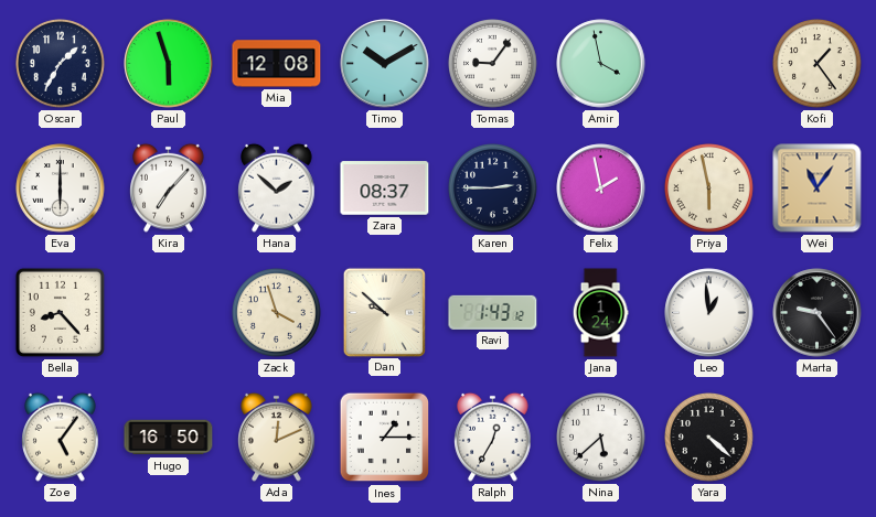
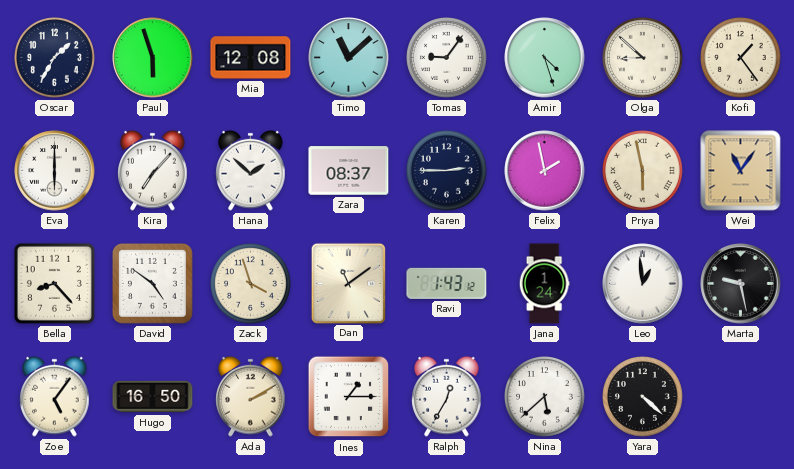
Timo: 10:10 -> 11:08 (349, 58)
Amir: 3:58 -> 4:27 (545, 58)
Olga: none -> 8:52 (643, 58)
David: none -> 4:51 (152, 283)
Dan: 9:52 -> 11:09 (348, 283)
Marta: 9:24 -> 9:28 (741, 284)
Ada: 12:11 -> 2:10 (251, 396)
